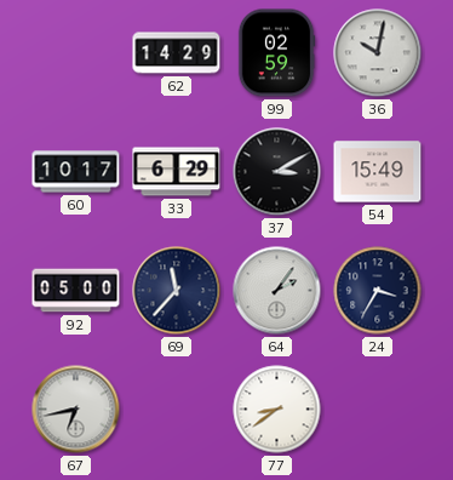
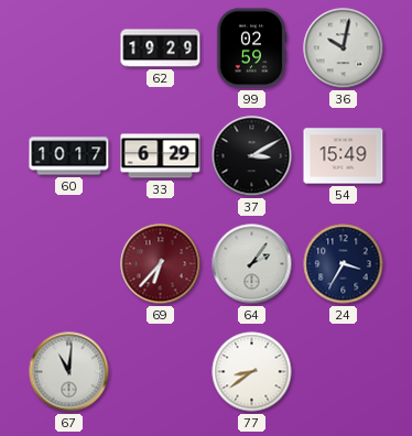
62: 14:29 -> 19:29 (161, 48)
92: 05:00 -> none (76, 291)
69: 11:37 -> 6:37 (161, 264)
69 dial: navy -> burgundy (161, 264)
67: 6:43 -> 11:01 (69, 372)
